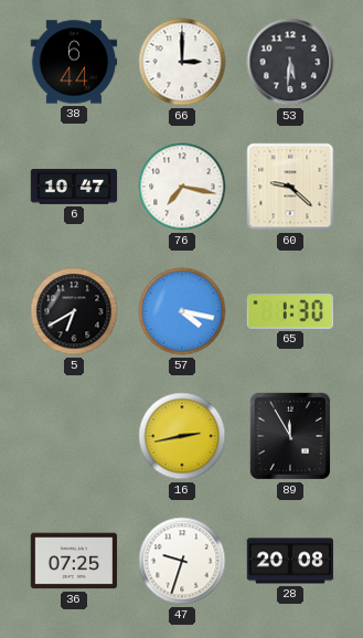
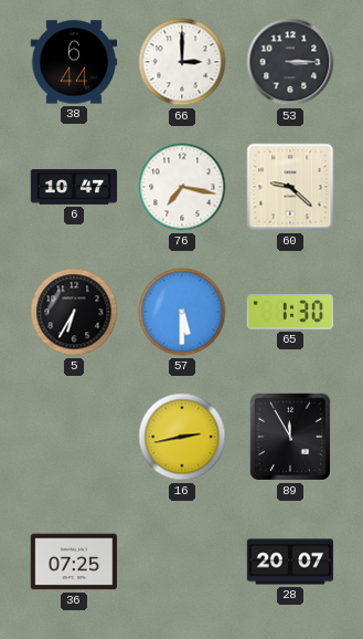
53: 5:31 -> 3:15 (290, 62)
5: 6:40 -> 6:35 (74, 312)
57: 4:17 -> 5:30 (182, 312)
47: 9:33 -> none (182, 561)
28: 20:08 -> 20:07 (290, 562)
